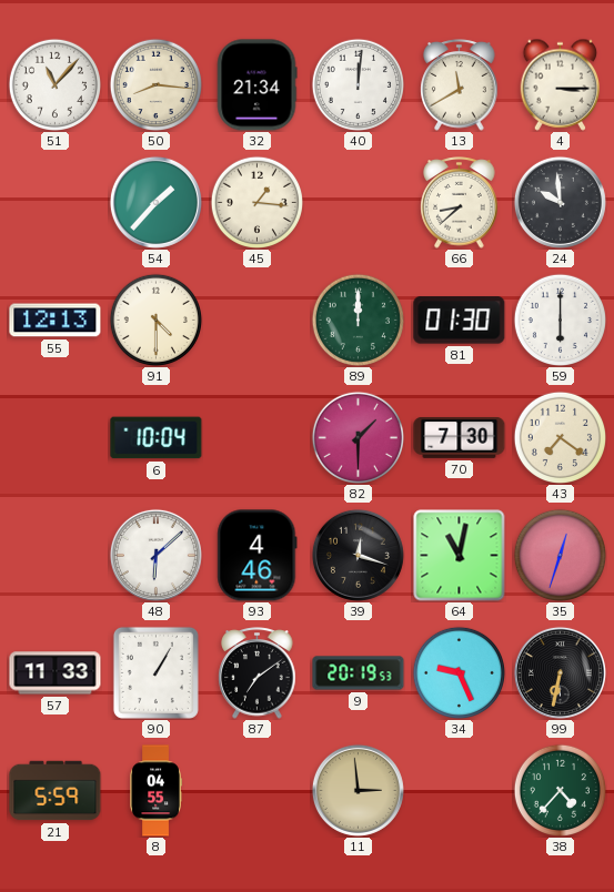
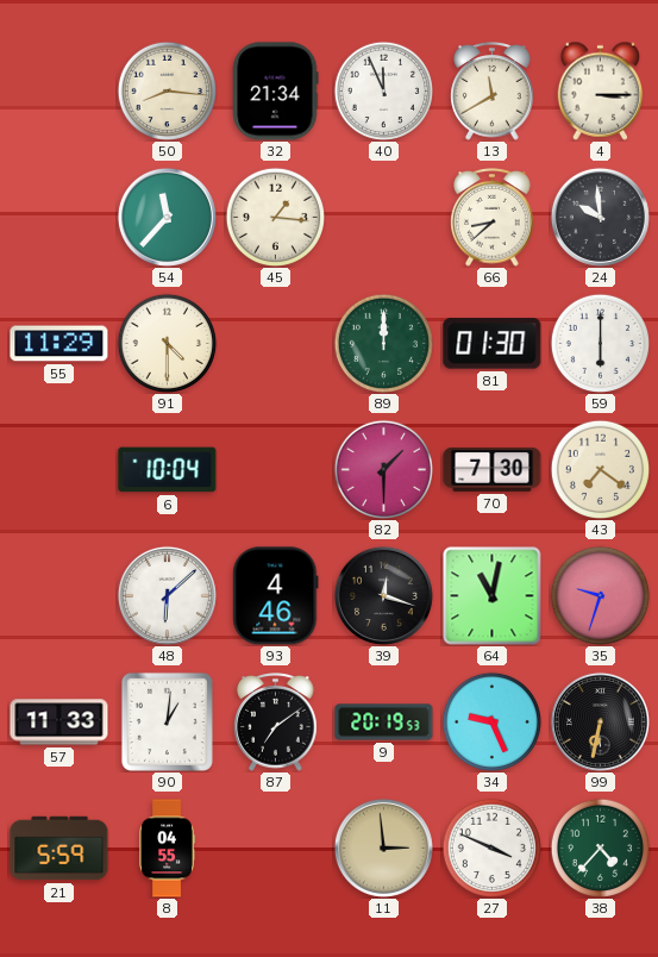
51: 11:07 -> none (54, 84)
40: 12:01 -> 11:56 (383, 90)
54: 1:37 -> 11:37 (167, 217)
55: 12:13 -> 11:29 (59, 344)
35: 12:33 -> 9:33 (600, 595)
90: 1:05 -> 1:01 (167, 721)
27: none -> 3:49 (491, 847)
